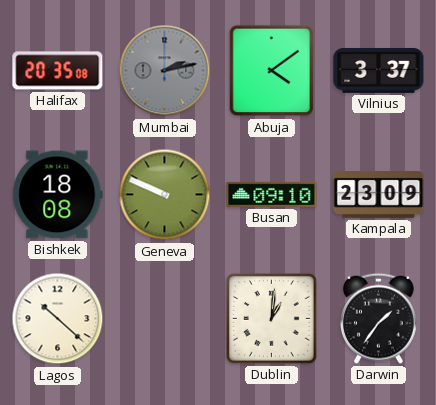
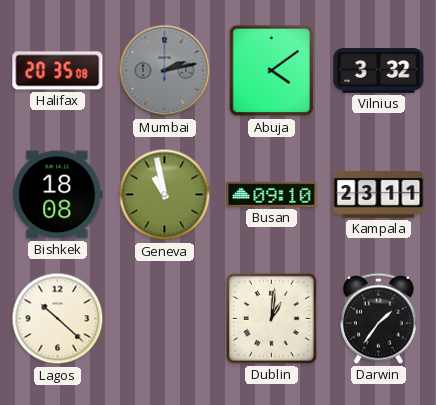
Vilnius: 3:37 -> 3:32 (379, 70)
Geneva: 9:49 -> 10:58 (165, 195)
Kampala: 23:09 -> 23:11 (379, 194)
